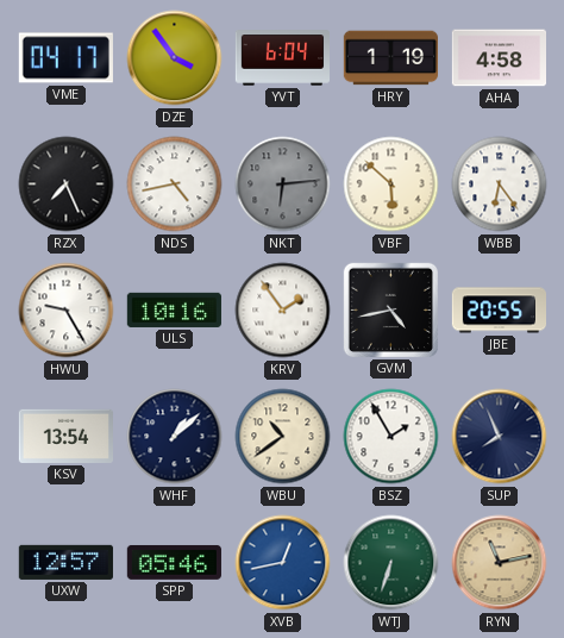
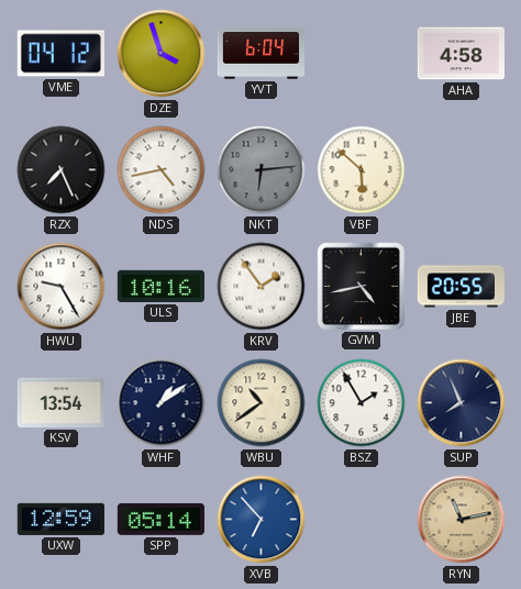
VME: 04:17 -> 04:12 (60, 54)
DZE: 3:54 -> 3:57 (162, 54)
HRY: 1:19 -> none (390, 58)
WBB: 6:24 -> none (500, 184)
WHF: 1:08 -> 1:09 (162, 403)
UXW: 12:57 -> 12:59 (60, 519)
SPP: 05:46 -> 05:14 (160, 519)
XVB: 12:43 -> 6:53 (262, 520)
WTJ: 6:33 -> none (391, 563)
